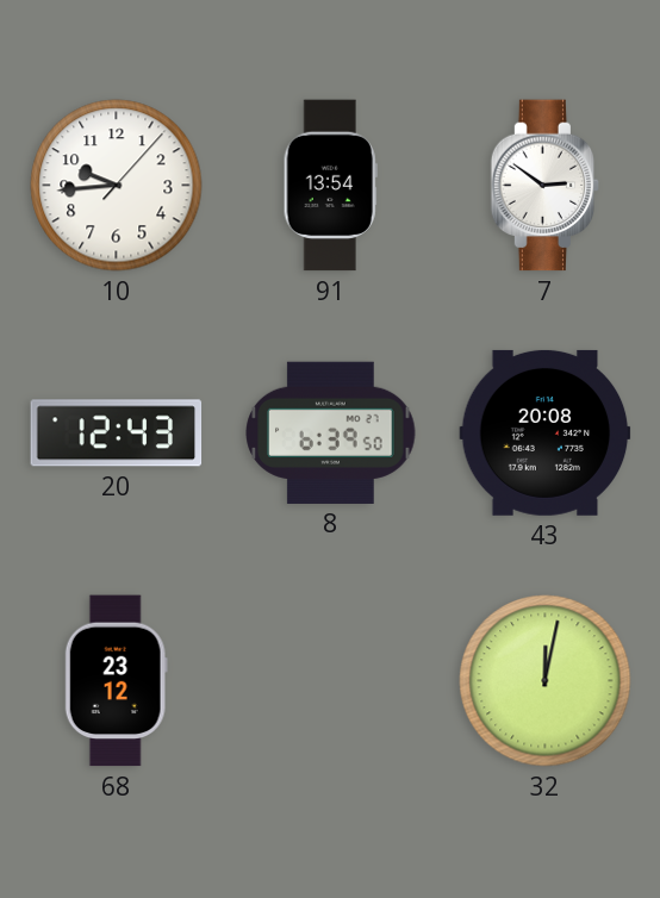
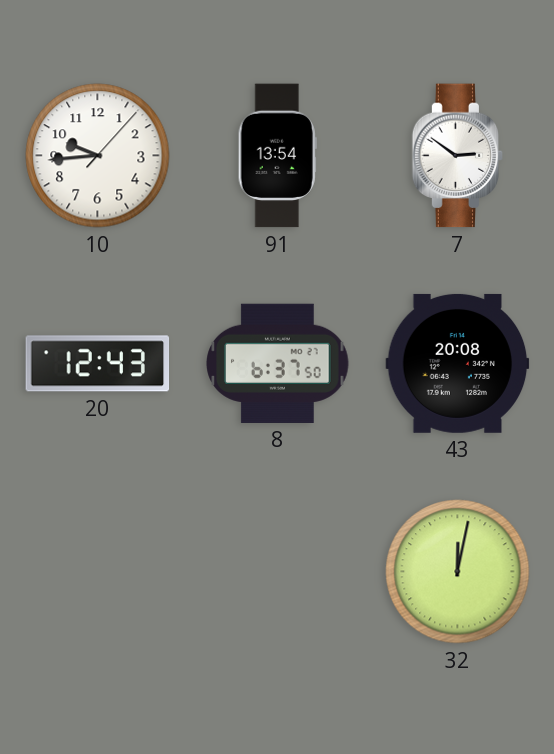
8: 6:39 -> 6:37 (278, 363)
68: 23:12 -> none (116, 681)
